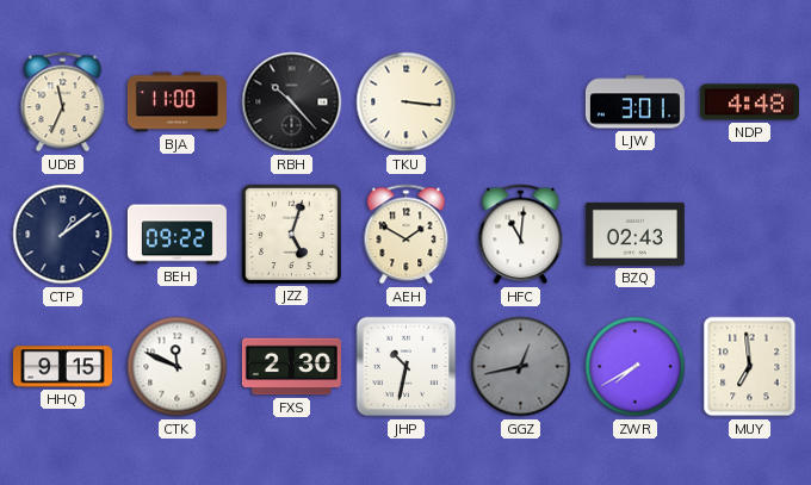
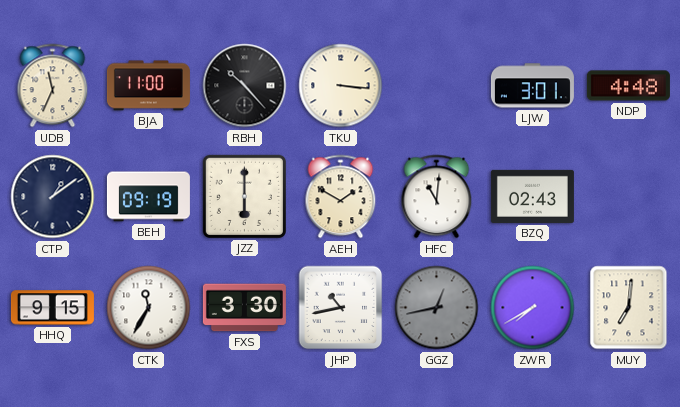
BEH: 09:22 -> 09:19 (148, 197)
JZZ: 5:03 -> 6:00 (244, 196)
CTK: 11:49 -> 11:35 (149, 308)
FXS: 2:30 -> 3:30 (244, 308)
JHP: 10:32 -> 10:43 (341, 308)
MUY: 6:59 -> 7:01 (629, 308)
